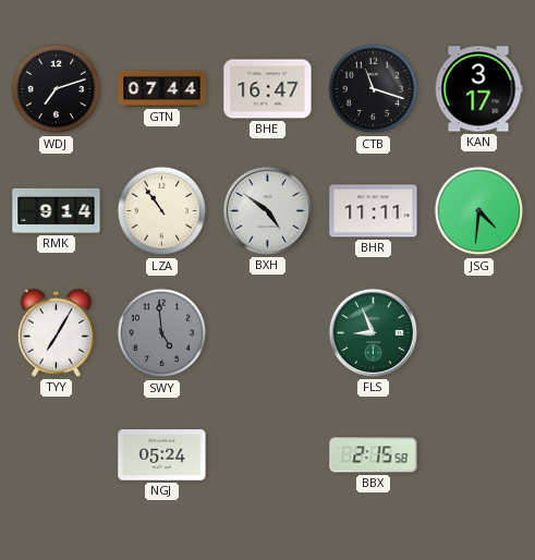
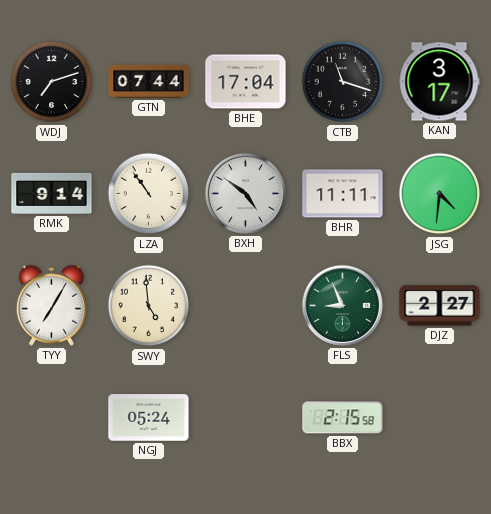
BHE: 16:47 -> 17:04 (246, 82)
SWY dial: grey -> cream (149, 306)
DJZ: none -> 2:27 (440, 306)
